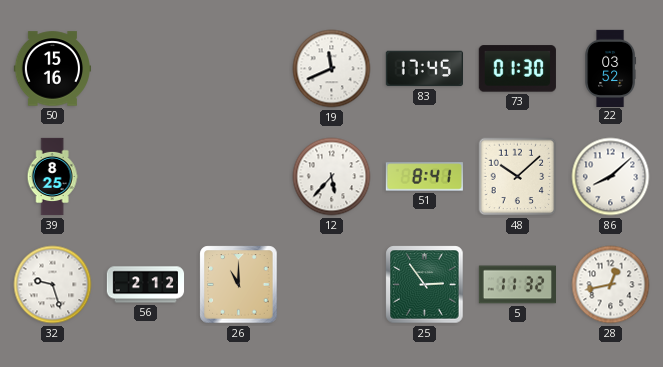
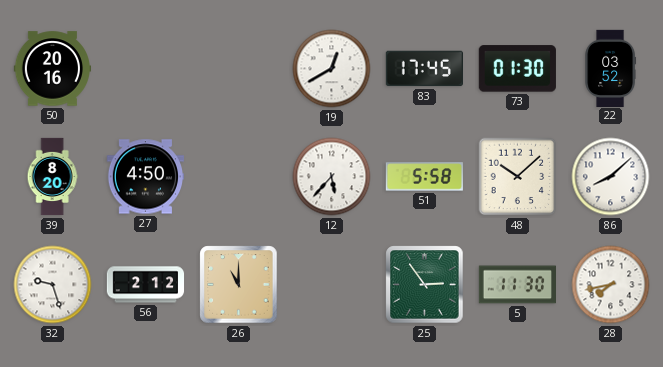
50: 15:16 -> 20:16 (52, 69)
19: 11:41 -> 12:40 (332, 69)
39: 8:25 -> 8:20 (52, 177)
27: none -> 4:50 (145, 177)
51: 8:41 -> 5:58 (424, 177)
5: 11:32 -> 11:30 (517, 285)
28: 12:43 -> 7:43 (611, 285)
